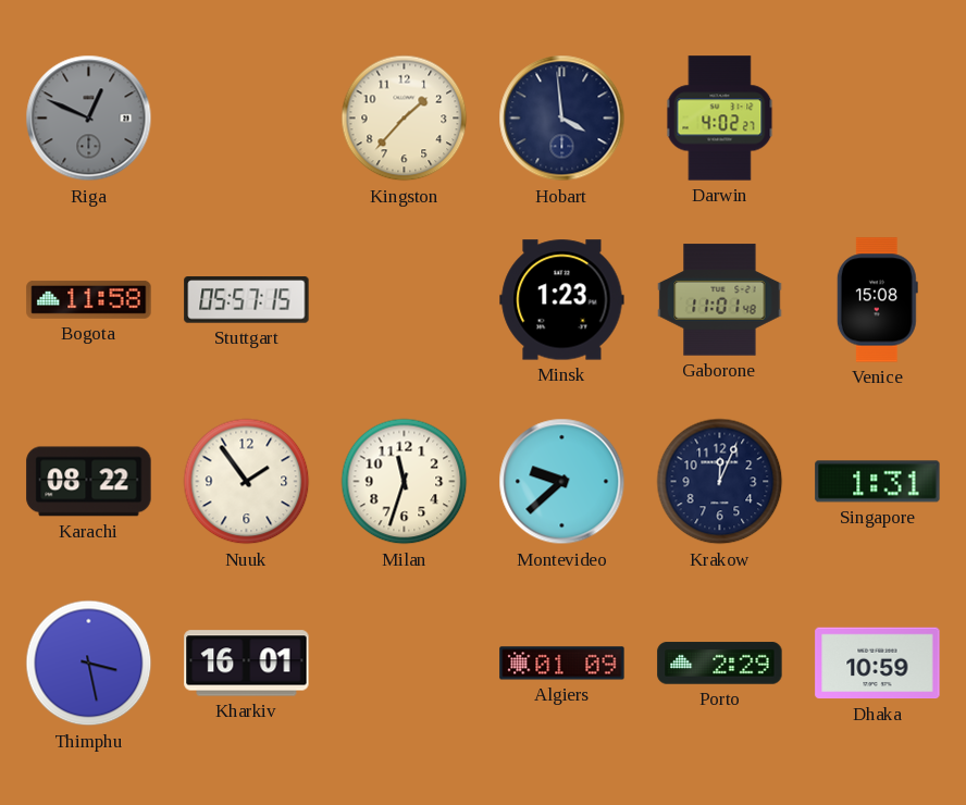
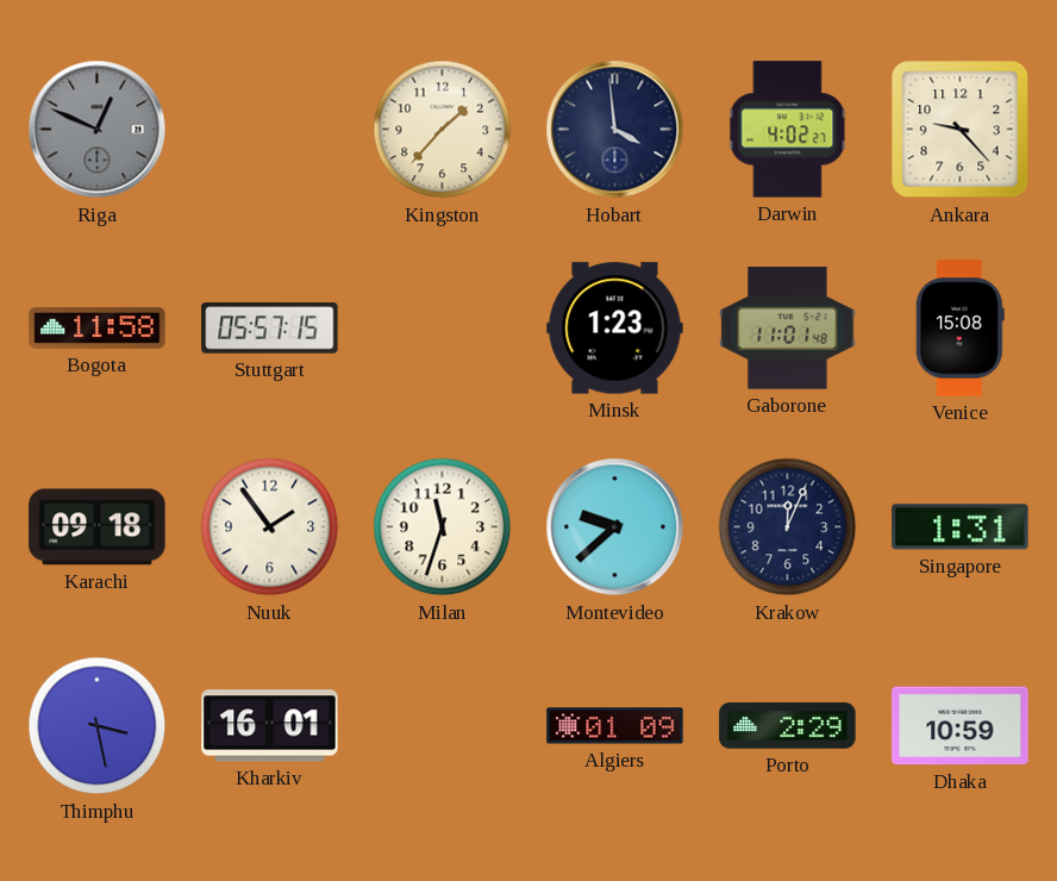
Ankara: none -> 9:23 (961, 130)
Karachi: 08:22 -> 09:18 (98, 527)
